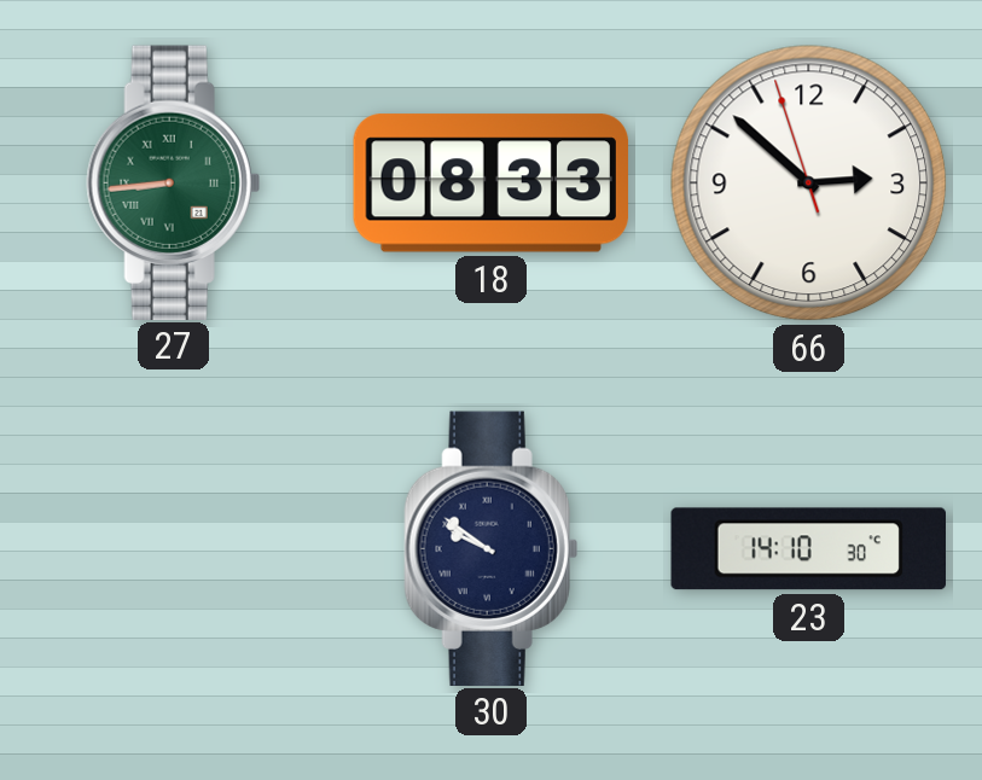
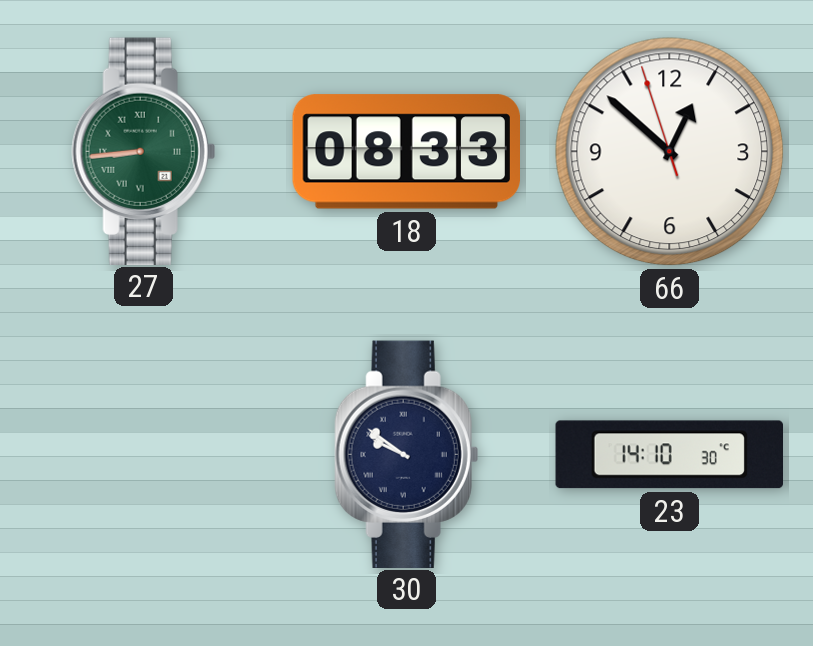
66: 2:51 -> 12:51 (670, 152)
